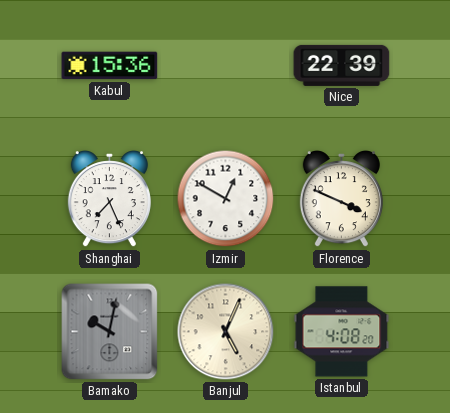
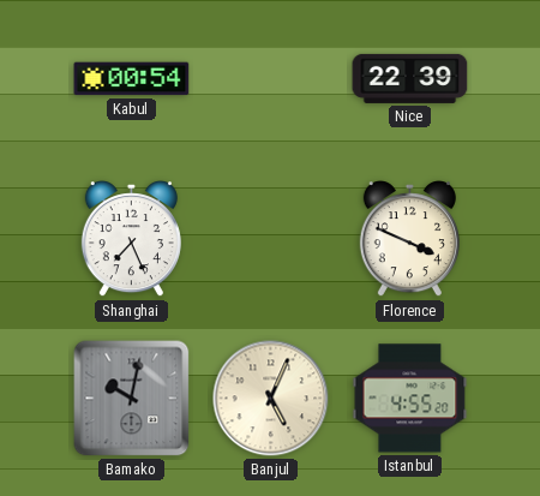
Kabul: 15:36 -> 00:54 (132, 79)
Izmir: 12:50 -> none (226, 199)
Istanbul: 4:08 -> 4:55 (410, 399)
